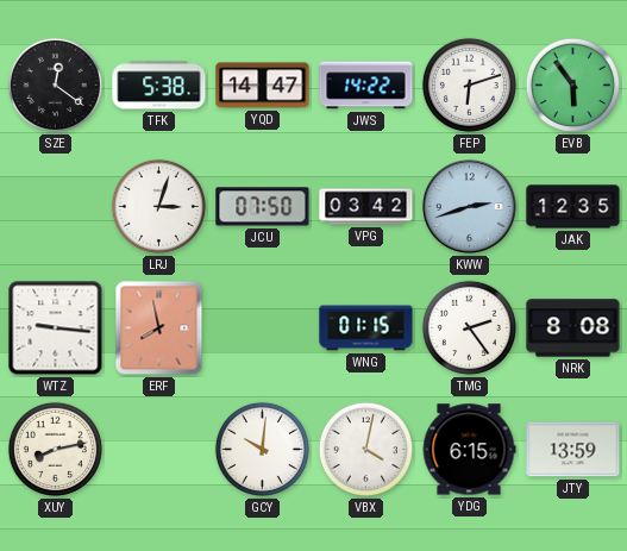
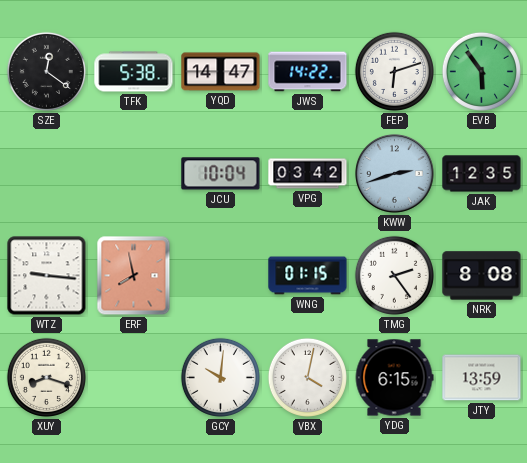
LRJ: 3:03 -> none (158, 206)
JCU: 07:50 -> 10:04 (221, 174)
XUY: 8:13 -> 8:18 (46, 377)
